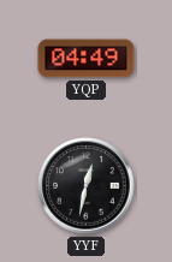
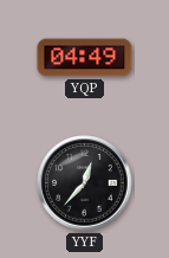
YYF: 12:32 -> 12:37 (85, 183)
